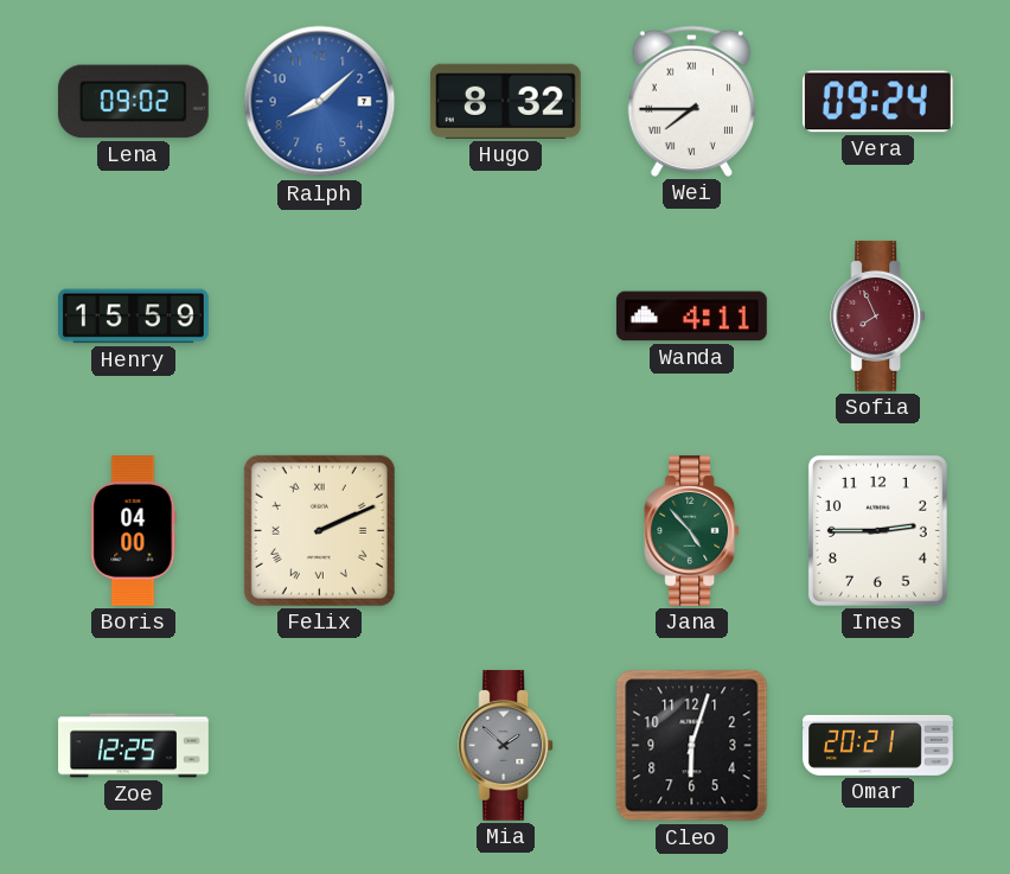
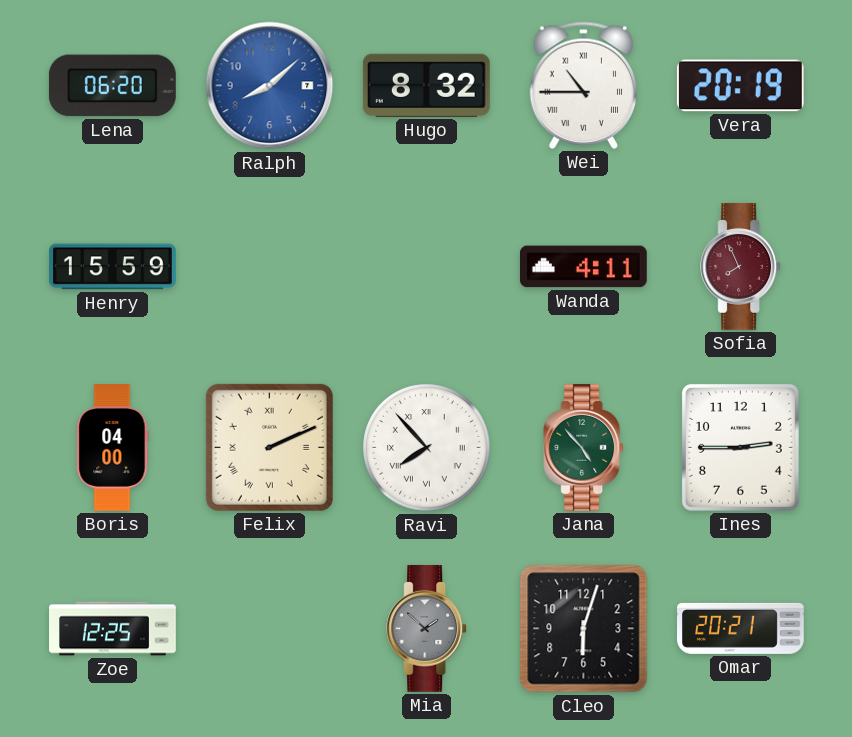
Lena: 09:02 -> 06:20 (112, 86)
Wei: 7:45 -> 10:45 (583, 85)
Vera: 09:24 -> 20:19 (740, 86)
Ravi: none -> 7:53 (427, 448)
